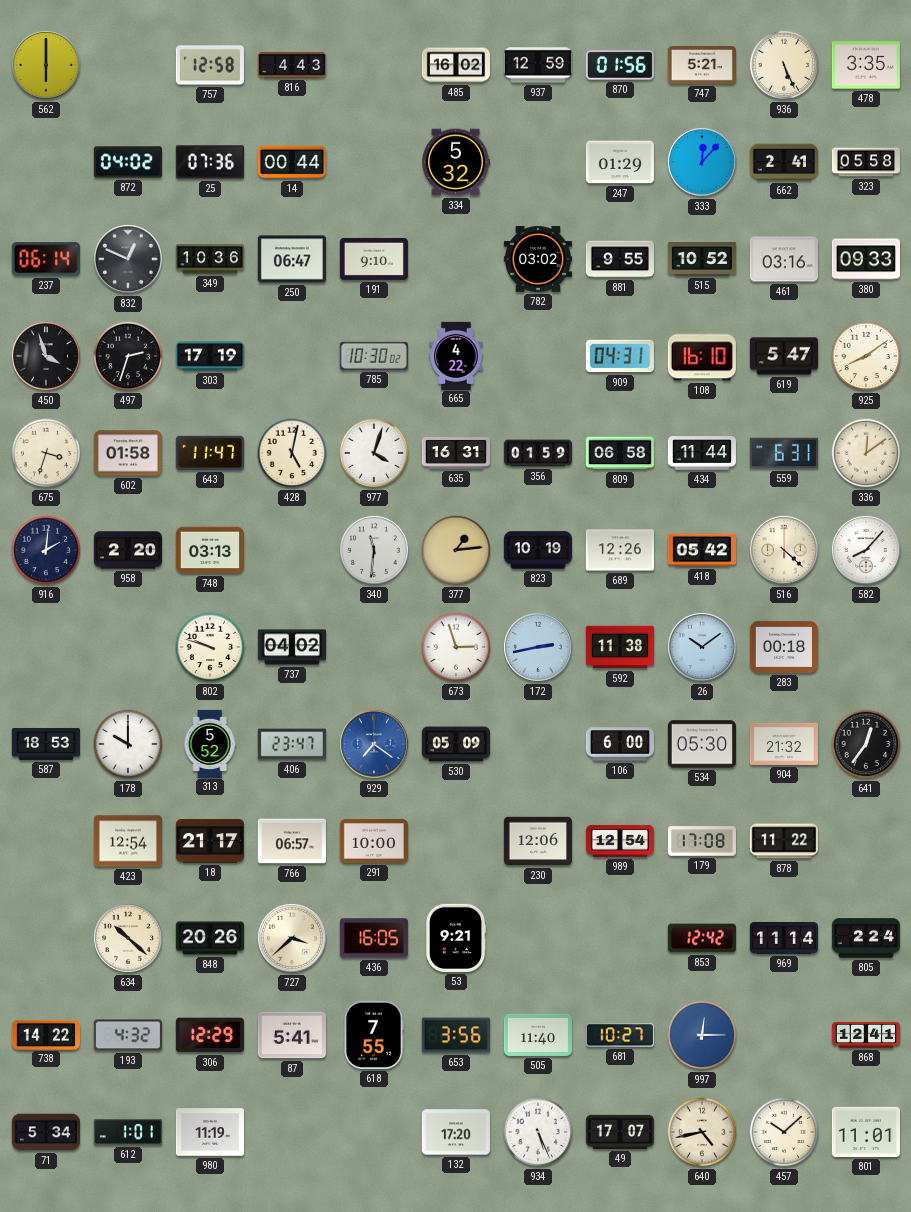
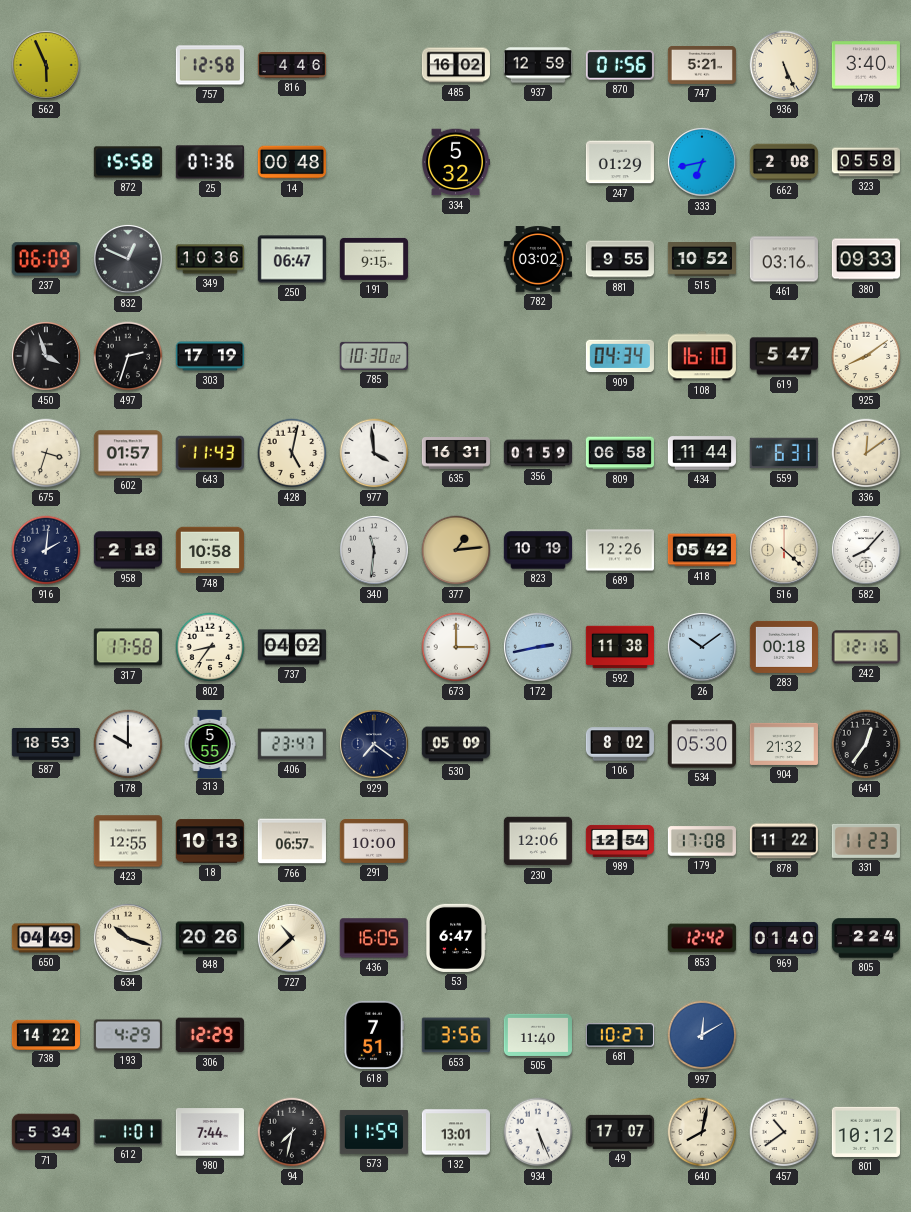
562: 6:00 -> 5:56 (46, 65)
816: 4:43 -> 4:46 (291, 65)
478: 3:35 -> 3:40 (866, 65)
872: 04:02 -> 15:58 (128, 162)
14: 00:44 -> 00:48 (291, 162)
333: 12:07 -> 6:43 (702, 162)
662: 2:41 -> 2:08 (784, 162)
237: 06:14 -> 06:09 (46, 259)
191: 9:10 -> 9:15 (374, 259)
665: 4:22 -> none (456, 355)
909: 04:31 -> 04:34 (620, 356)
602: 01:58 -> 01:57 (128, 453)
643: 11:47 -> 11:43 (210, 453)
977: 4:03 -> 3:59 (374, 453)
958: 2:20 -> 2:18 (128, 550)
748: 03:13 -> 10:58 (210, 550)
317: none -> 17:58 (128, 647)
802: 9:48 -> 8:36 (210, 647)
673: 2:57 -> 3:00 (456, 647)
242: none -> 12:16 (866, 647)
313: 5:52 -> 5:55 (210, 743)
929 dial: blue -> navy (374, 744)
106: 6:00 -> 8:02 (620, 744)
423: 12:54 -> 12:55 (128, 841)
18: 21:17 -> 10:13 (210, 841)
331: none -> 11:23 (866, 841)
650: none -> 04:49 (45, 938)
634: 10:22 -> 10:18 (128, 938)
727: 3:38 -> 10:38 (292, 938)
53: 9:21 -> 6:47 (457, 938)
969: 11:14 -> 01:40 (784, 938)
193: 4:32 -> 4:29 (128, 1035)
87: 5:41 -> none (292, 1035)
618: 7:55 -> 7:51 (374, 1035)
997: 12:15 -> 12:10 (702, 1035)
868: 12:41 -> none (865, 1035)
980: 11:19 -> 7:44 (210, 1132)
94: none -> 7:32 (292, 1132)
573: none -> 11:59 (374, 1132)
132: 17:20 -> 13:01 (456, 1132)
640: 4:43 -> 8:02 (702, 1132)
457: 10:08 -> 10:39 (784, 1132)
801: 11:01 -> 10:12 (866, 1132)
